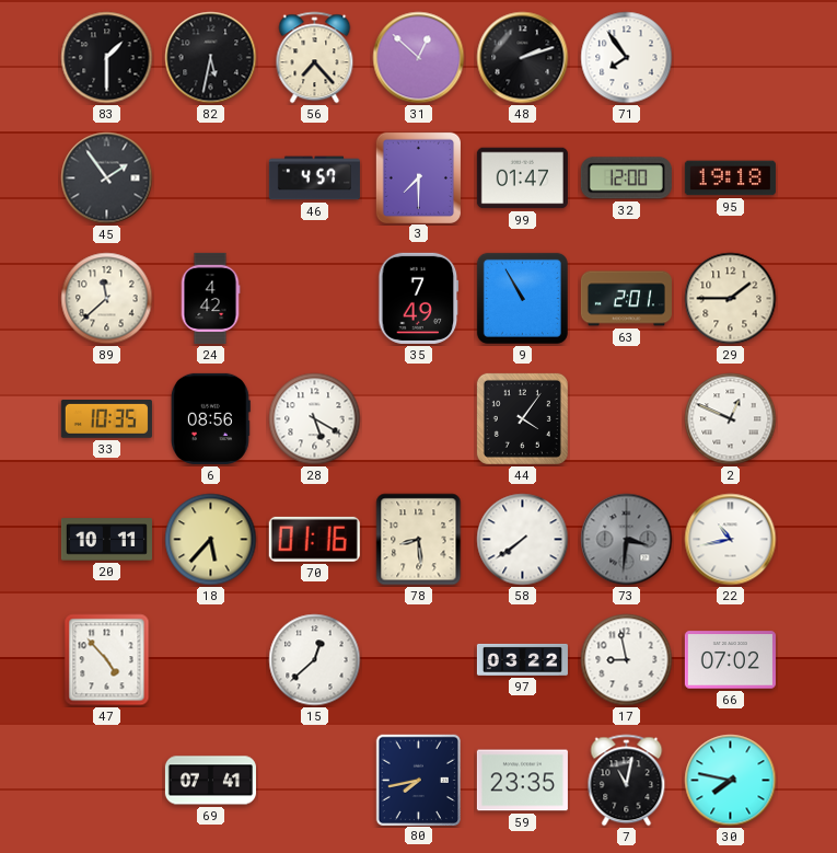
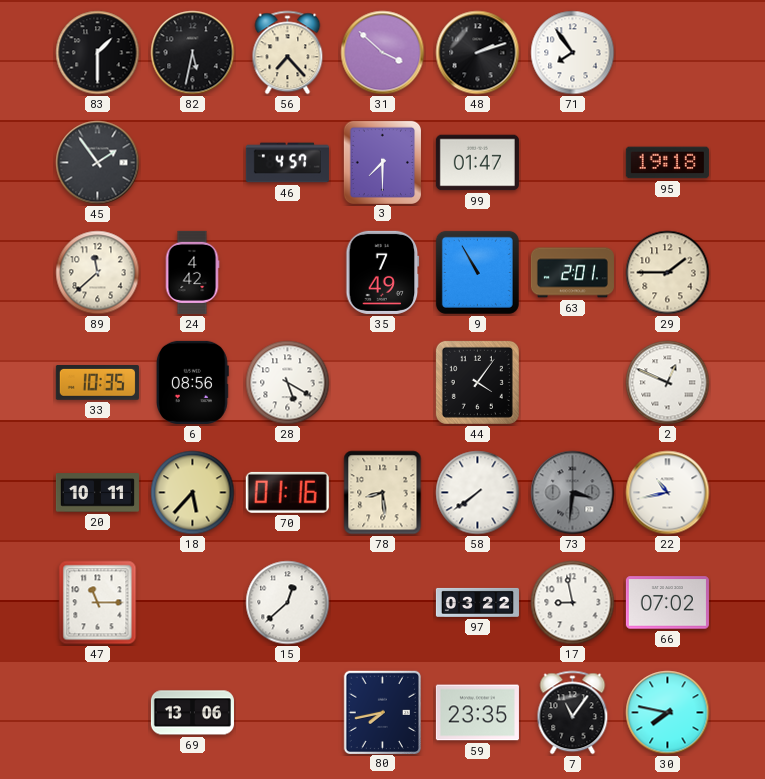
31: 12:52 -> 3:52 (383, 53)
32: 12:00 -> none (626, 178)
47: 4:53 -> 11:15 (98, 603)
69: 07:41 -> 13:06 (192, 713)
7: 11:02 -> 11:06 (573, 713)
